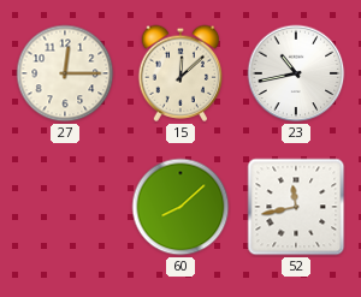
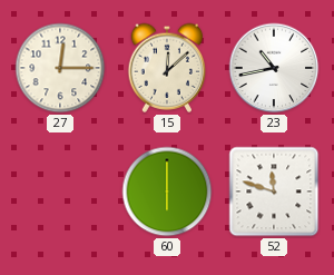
60: 8:08 -> 6:00 (167, 191)
52: 11:43 -> 11:48 (274, 191)
